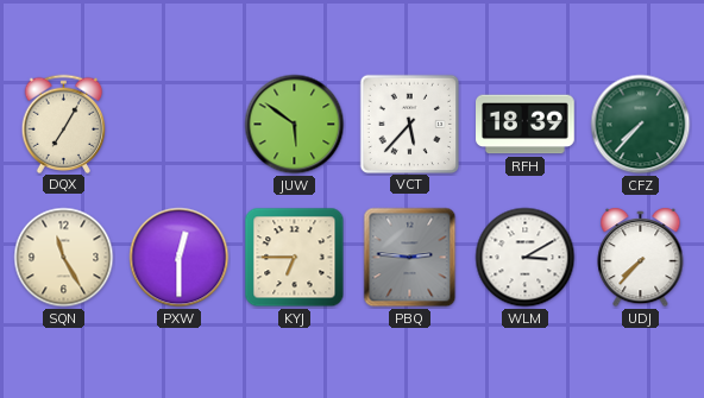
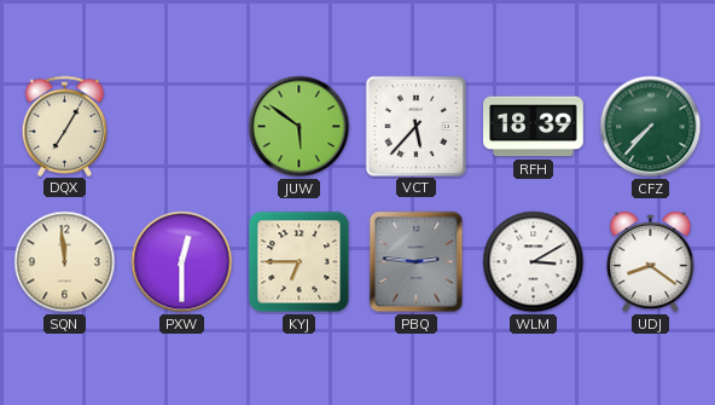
SQN: 11:25 -> 11:59 (65, 262)
UDJ: 7:37 -> 8:21 (651, 262)
